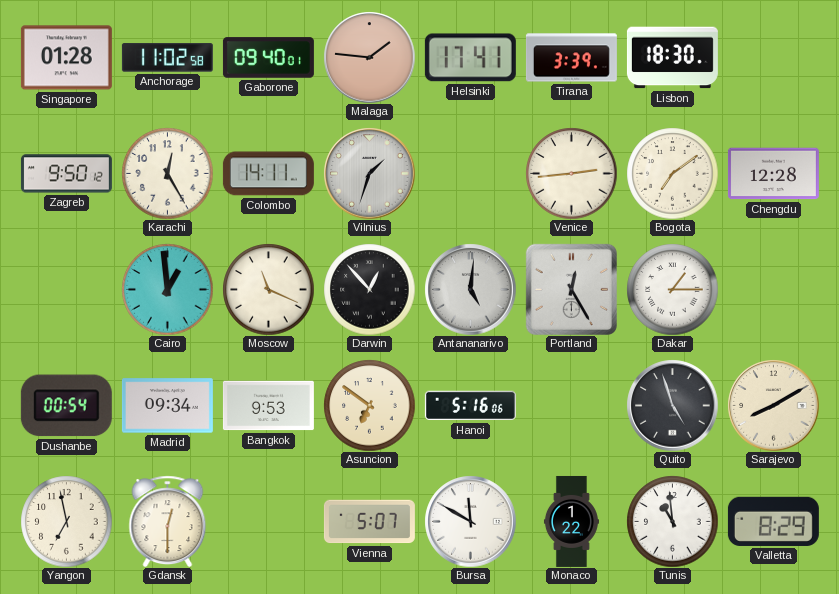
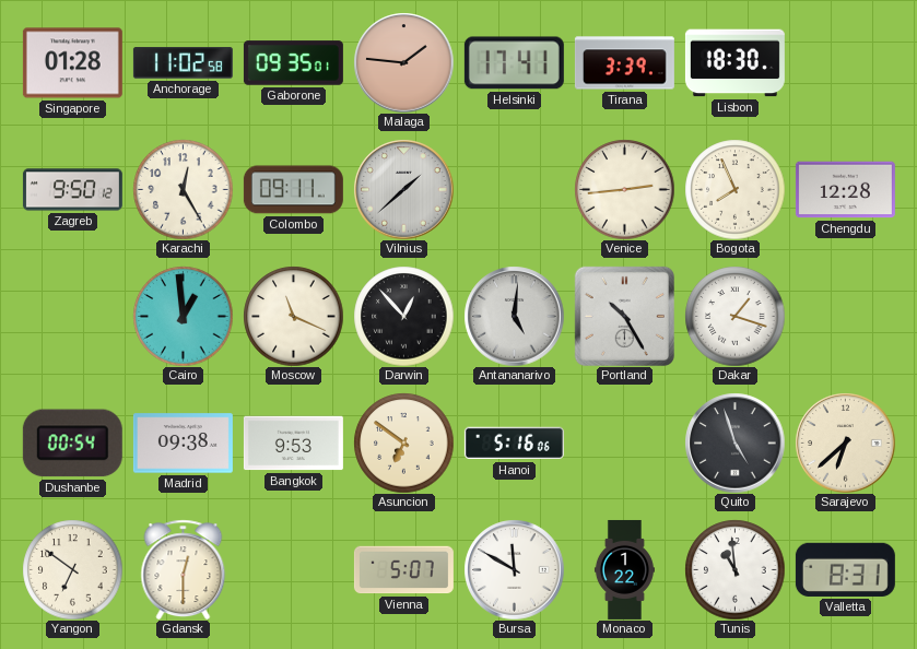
Gaborone: 09:40 -> 09:35 (293, 63)
Colombo: 14:11 -> 09:11 (293, 190)
Vilnius: 1:33 -> 1:38 (403, 189)
Bogota: 7:09 -> 7:56 (734, 189)
Portland: 12:25 -> 10:25 (624, 316)
Dakar: 1:15 -> 1:18 (734, 316)
Madrid: 09:34 -> 09:38 (183, 444)
Sarajevo: 8:10 -> 6:38 (845, 442)
Yangon: 6:58 -> 6:51 (72, 569)
Valletta: 8:29 -> 8:31 (845, 569)
